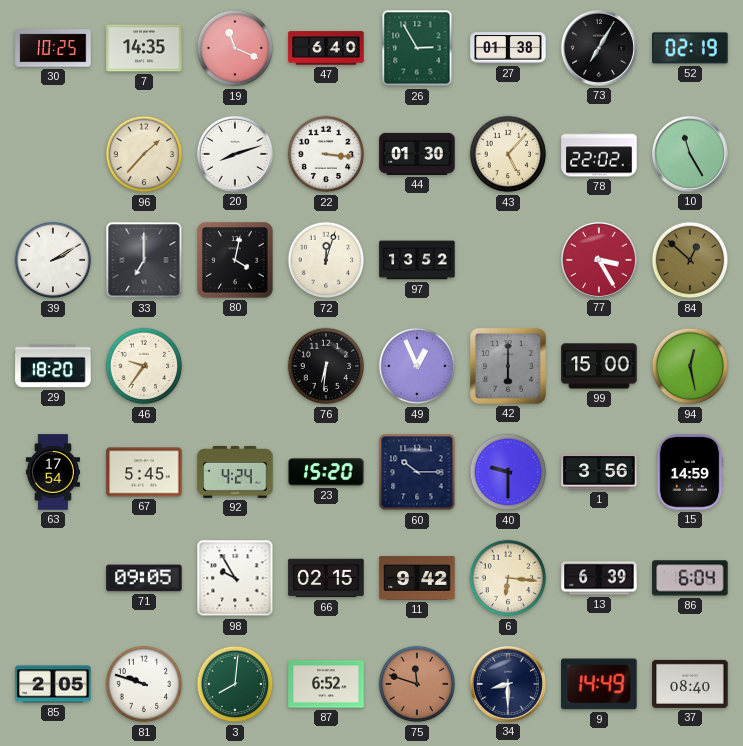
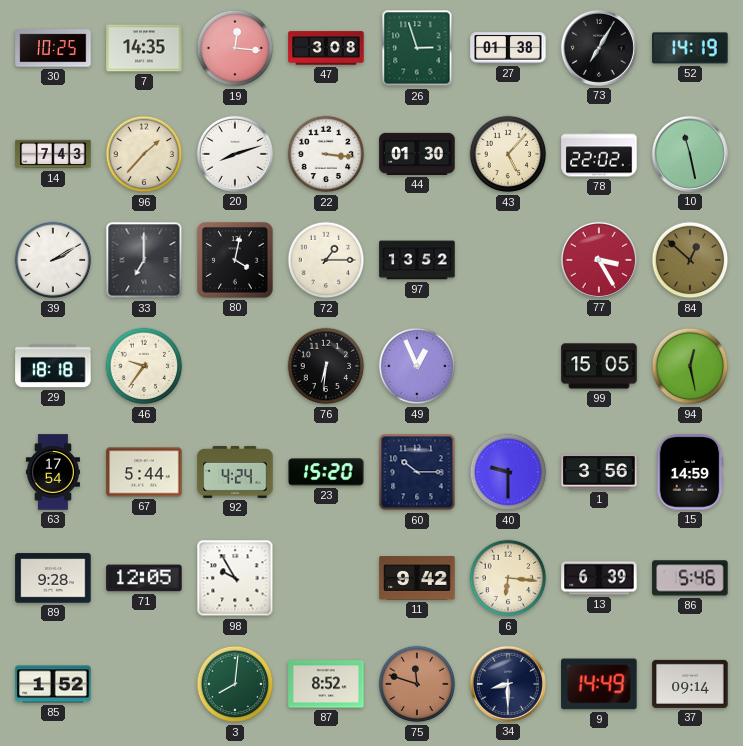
19: 11:19 -> 12:16 (235, 48)
47: 6:40 -> 3:08 (326, 48)
26: 2:55 -> 2:57 (417, 48)
52: 02:19 -> 14:19 (690, 48)
14: none -> 7:43 (53, 154)
10: 11:25 -> 11:28 (690, 154)
72: 12:03 -> 1:15 (326, 260)
29: 18:20 -> 18:18 (53, 366)
42: 6:00 -> none (509, 367)
99: 15:00 -> 15:05 (599, 366)
67: 5:45 -> 5:44 (144, 472)
89: none -> 9:28 (53, 578)
71: 09:05 -> 12:05 (144, 578)
66: 02:15 -> none (326, 578)
86: 6:04 -> 5:46 (690, 578)
85: 2:05 -> 1:52 (53, 684)
81: 9:48 -> none (144, 684)
87: 6:52 -> 8:52 (326, 684)
37: 08:40 -> 09:14 (690, 684)
